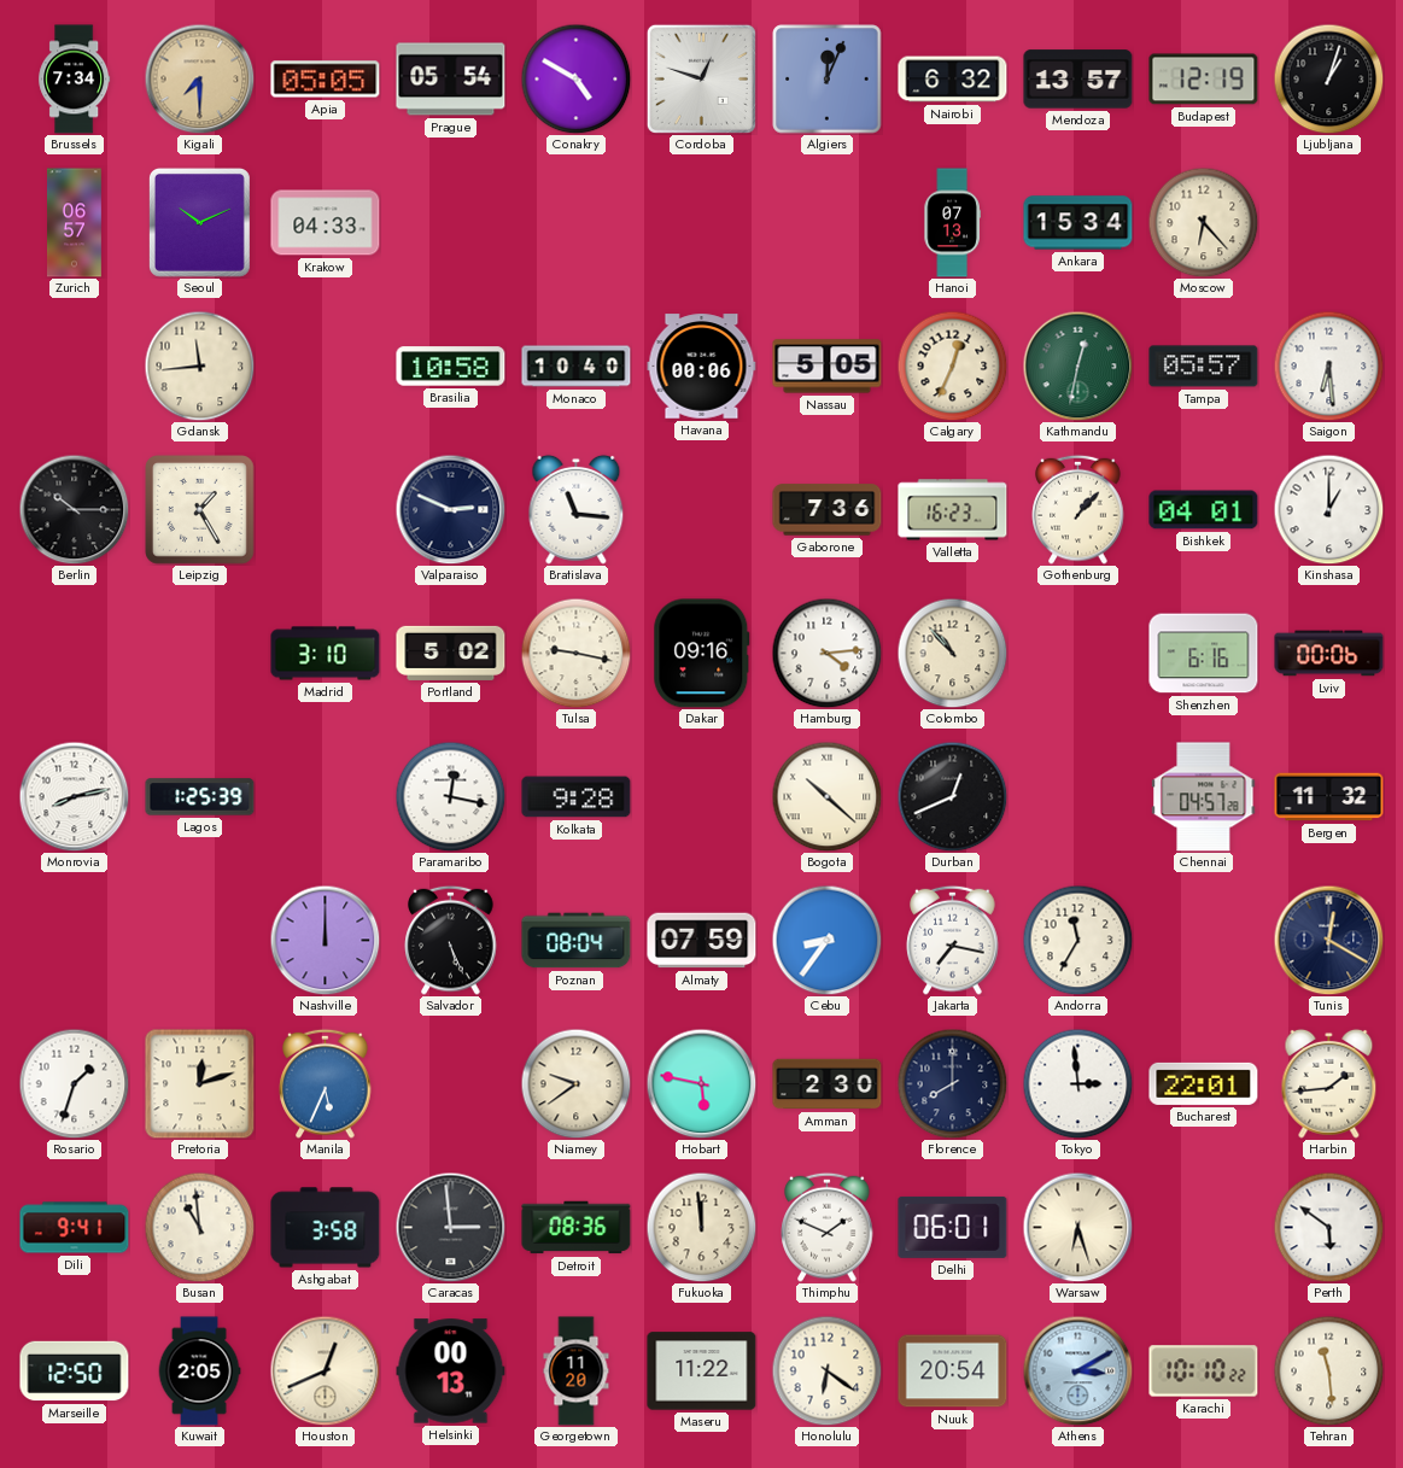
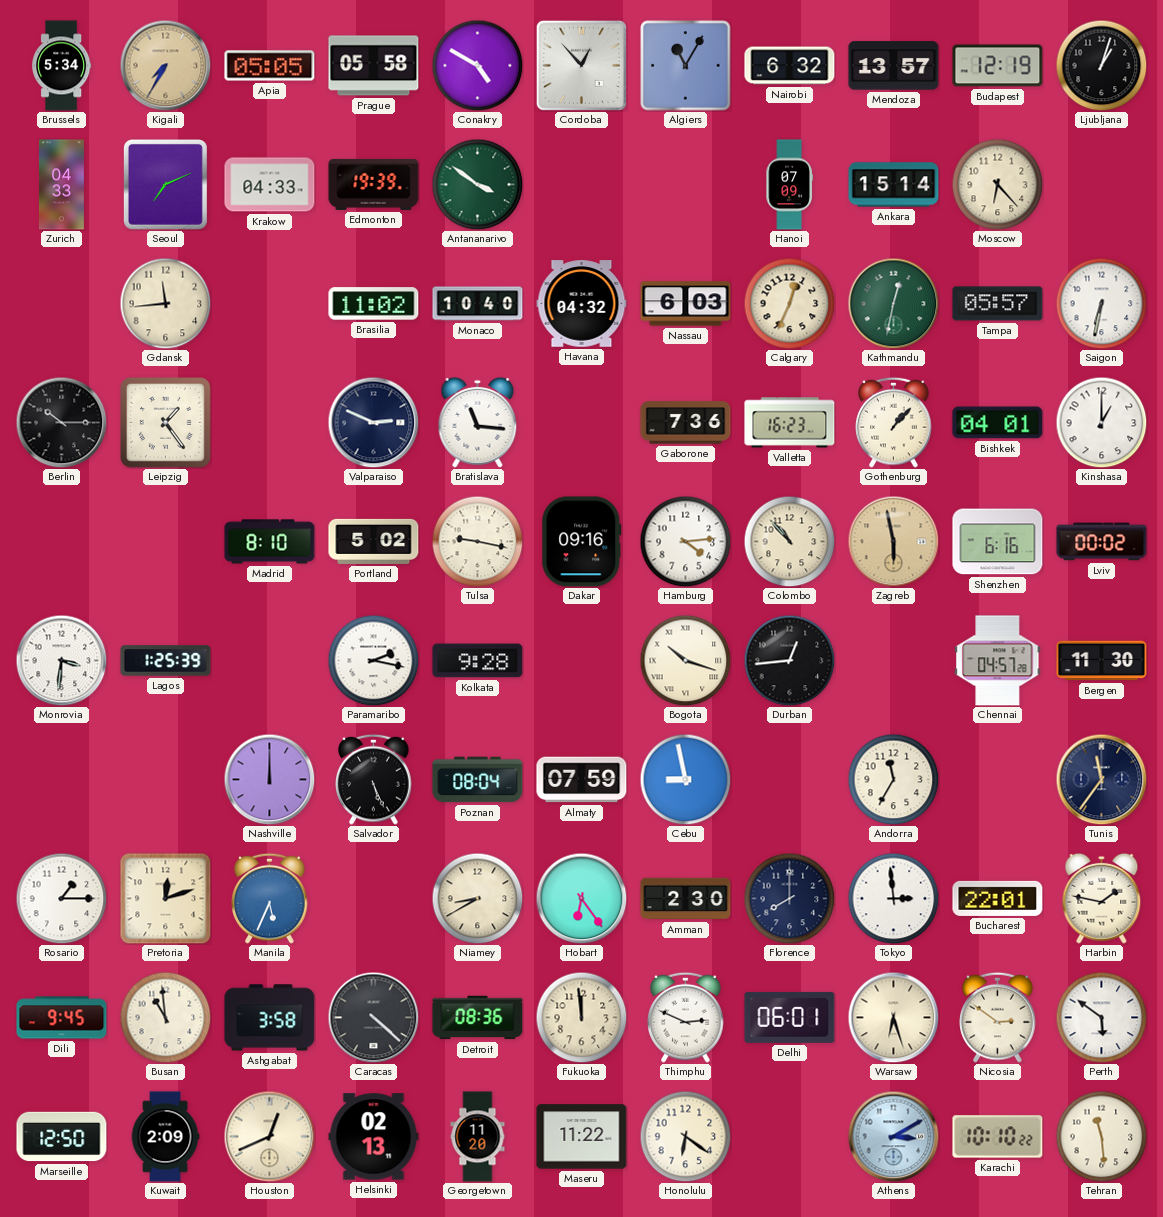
Brussels: 7:34 -> 5:34 (62, 66)
Kigali: 7:30 -> 7:35 (165, 65)
Prague: 05:54 -> 05:58 (374, 66)
Cordoba: 12:48 -> 12:53 (581, 65)
Algiers: 12:04 -> 11:05 (686, 66)
Zurich: 06:57 -> 04:33 (62, 185)
Seoul: 10:11 -> 7:11 (165, 184)
Edmonton: none -> 19:39 (374, 184)
Antananarivo: none -> 3:51 (477, 184)
Hanoi: 07:13 -> 07:09 (789, 185)
Ankara: 15:34 -> 15:14 (894, 185)
Brasilia: 10:58 -> 11:02 (374, 304)
Havana: 00:06 -> 04:32 (582, 304)
Nassau: 5:05 -> 6:03 (686, 304)
Saigon: 6:29 -> 6:32 (1101, 303)
Leipzig: 1:25 -> 1:24 (166, 423)
Madrid: 3:10 -> 8:10 (270, 542)
Zagreb: none -> 5:58 (893, 541)
Lviv: 00:06 -> 00:02 (1102, 542)
Monrovia: 8:13 -> 3:31 (61, 660)
Paramaribo: 12:17 -> 2:17 (373, 660)
Bogota: 10:22 -> 10:18 (685, 660)
Durban: 12:41 -> 12:44 (789, 660)
Bergen: 11:32 -> 11:30 (1102, 661)
Cebu: 8:36 -> 8:58 (685, 779)
Jakarta: 7:17 -> none (953, 940)
Tunis: 12:20 -> 11:36 (1101, 779)
Rosario: 1:33 -> 1:15 (61, 898)
Niamey: 9:39 -> 8:40 (477, 898)
Hobart: 5:47 -> 6:24 (581, 898)
Harbin: 1:44 -> 1:47 (1102, 898)
Dili: 9:41 -> 9:45 (62, 1018)
Caracas: 2:59 -> 4:22 (373, 1017)
Thimphu: 1:49 -> 2:49 (686, 1017)
Nicosia: none -> 2:51 (998, 1017)
Kuwait: 2:05 -> 2:09 (165, 1137)
Helsinki: 00:13 -> 02:13 (374, 1137)
Nuuk: 20:54 -> none (953, 1372)
